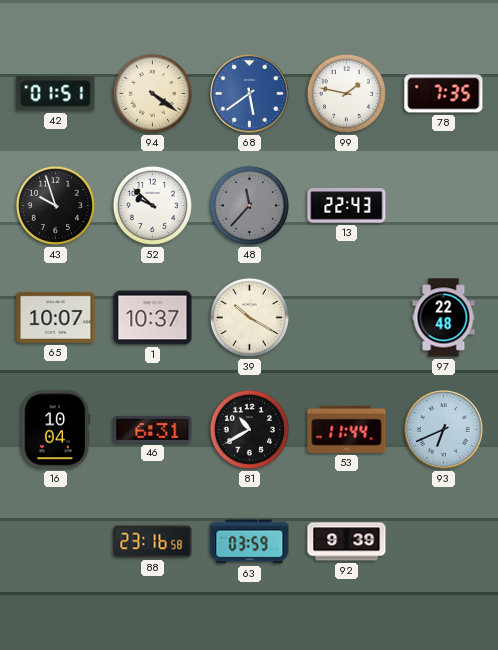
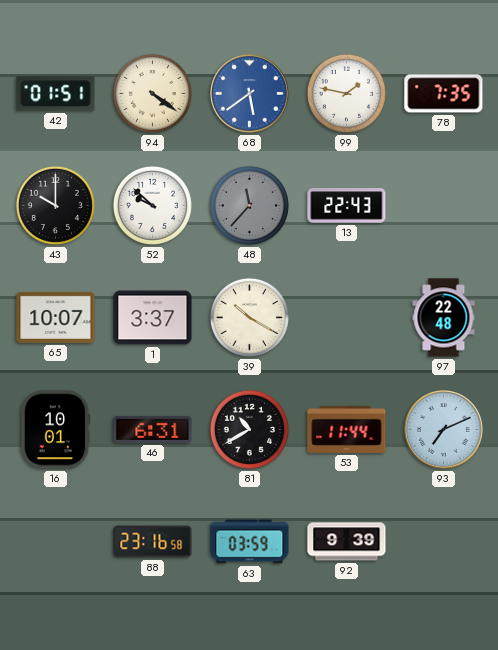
43: 9:57 -> 10:00 (55, 205)
1: 10:37 -> 3:37 (153, 318)
16: 10:04 -> 10:01 (56, 430)
93: 6:41 -> 7:11 (444, 430)
